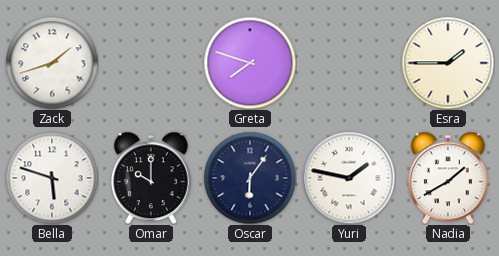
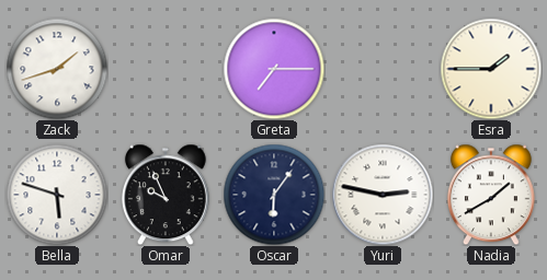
Greta: 7:48 -> 7:15 (274, 69)
Omar: 10:00 -> 9:56 (166, 195)
Yuri: 1:47 -> 2:47 (383, 195)
